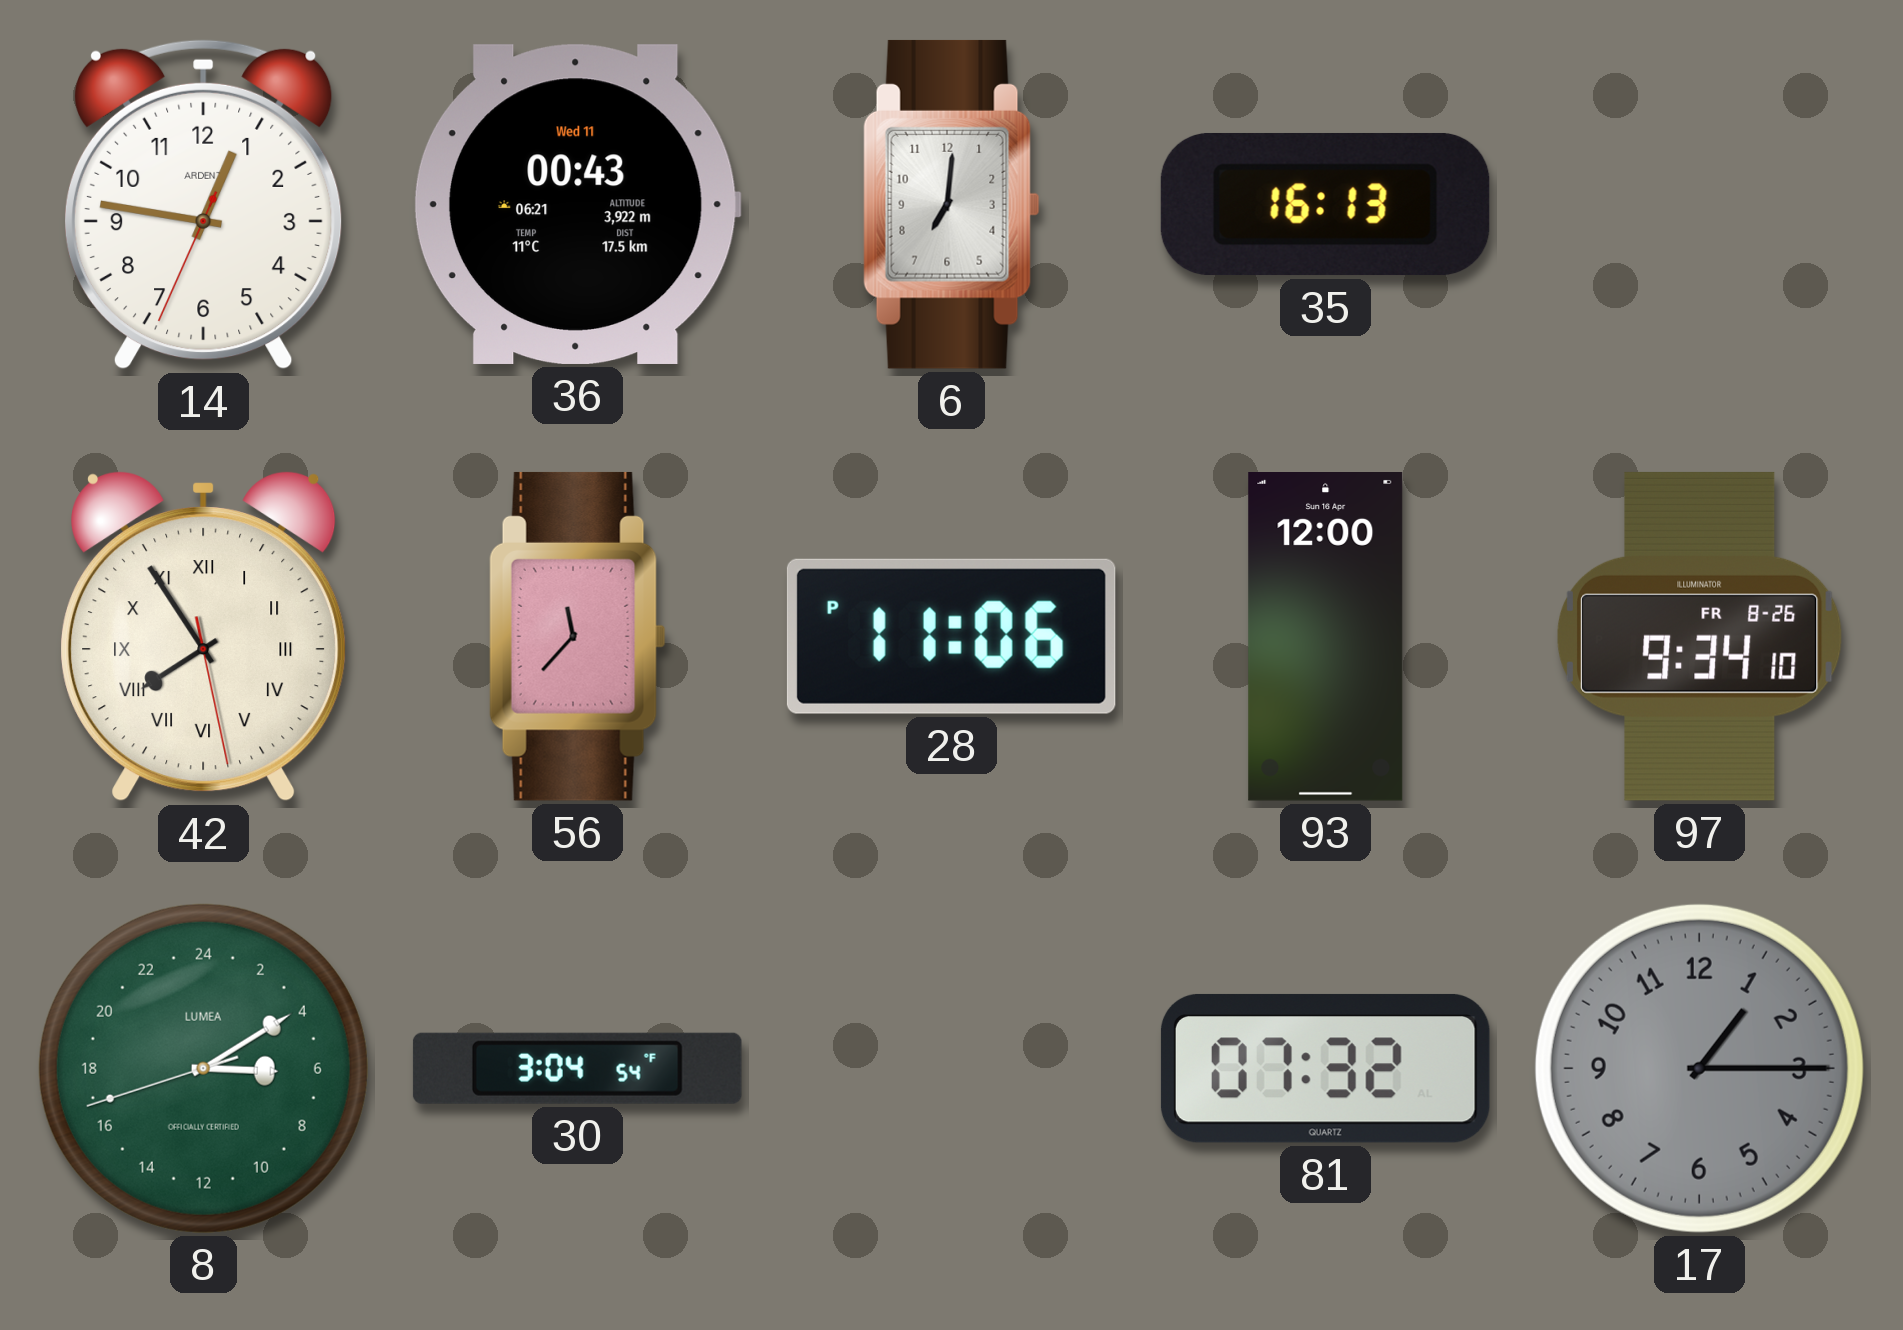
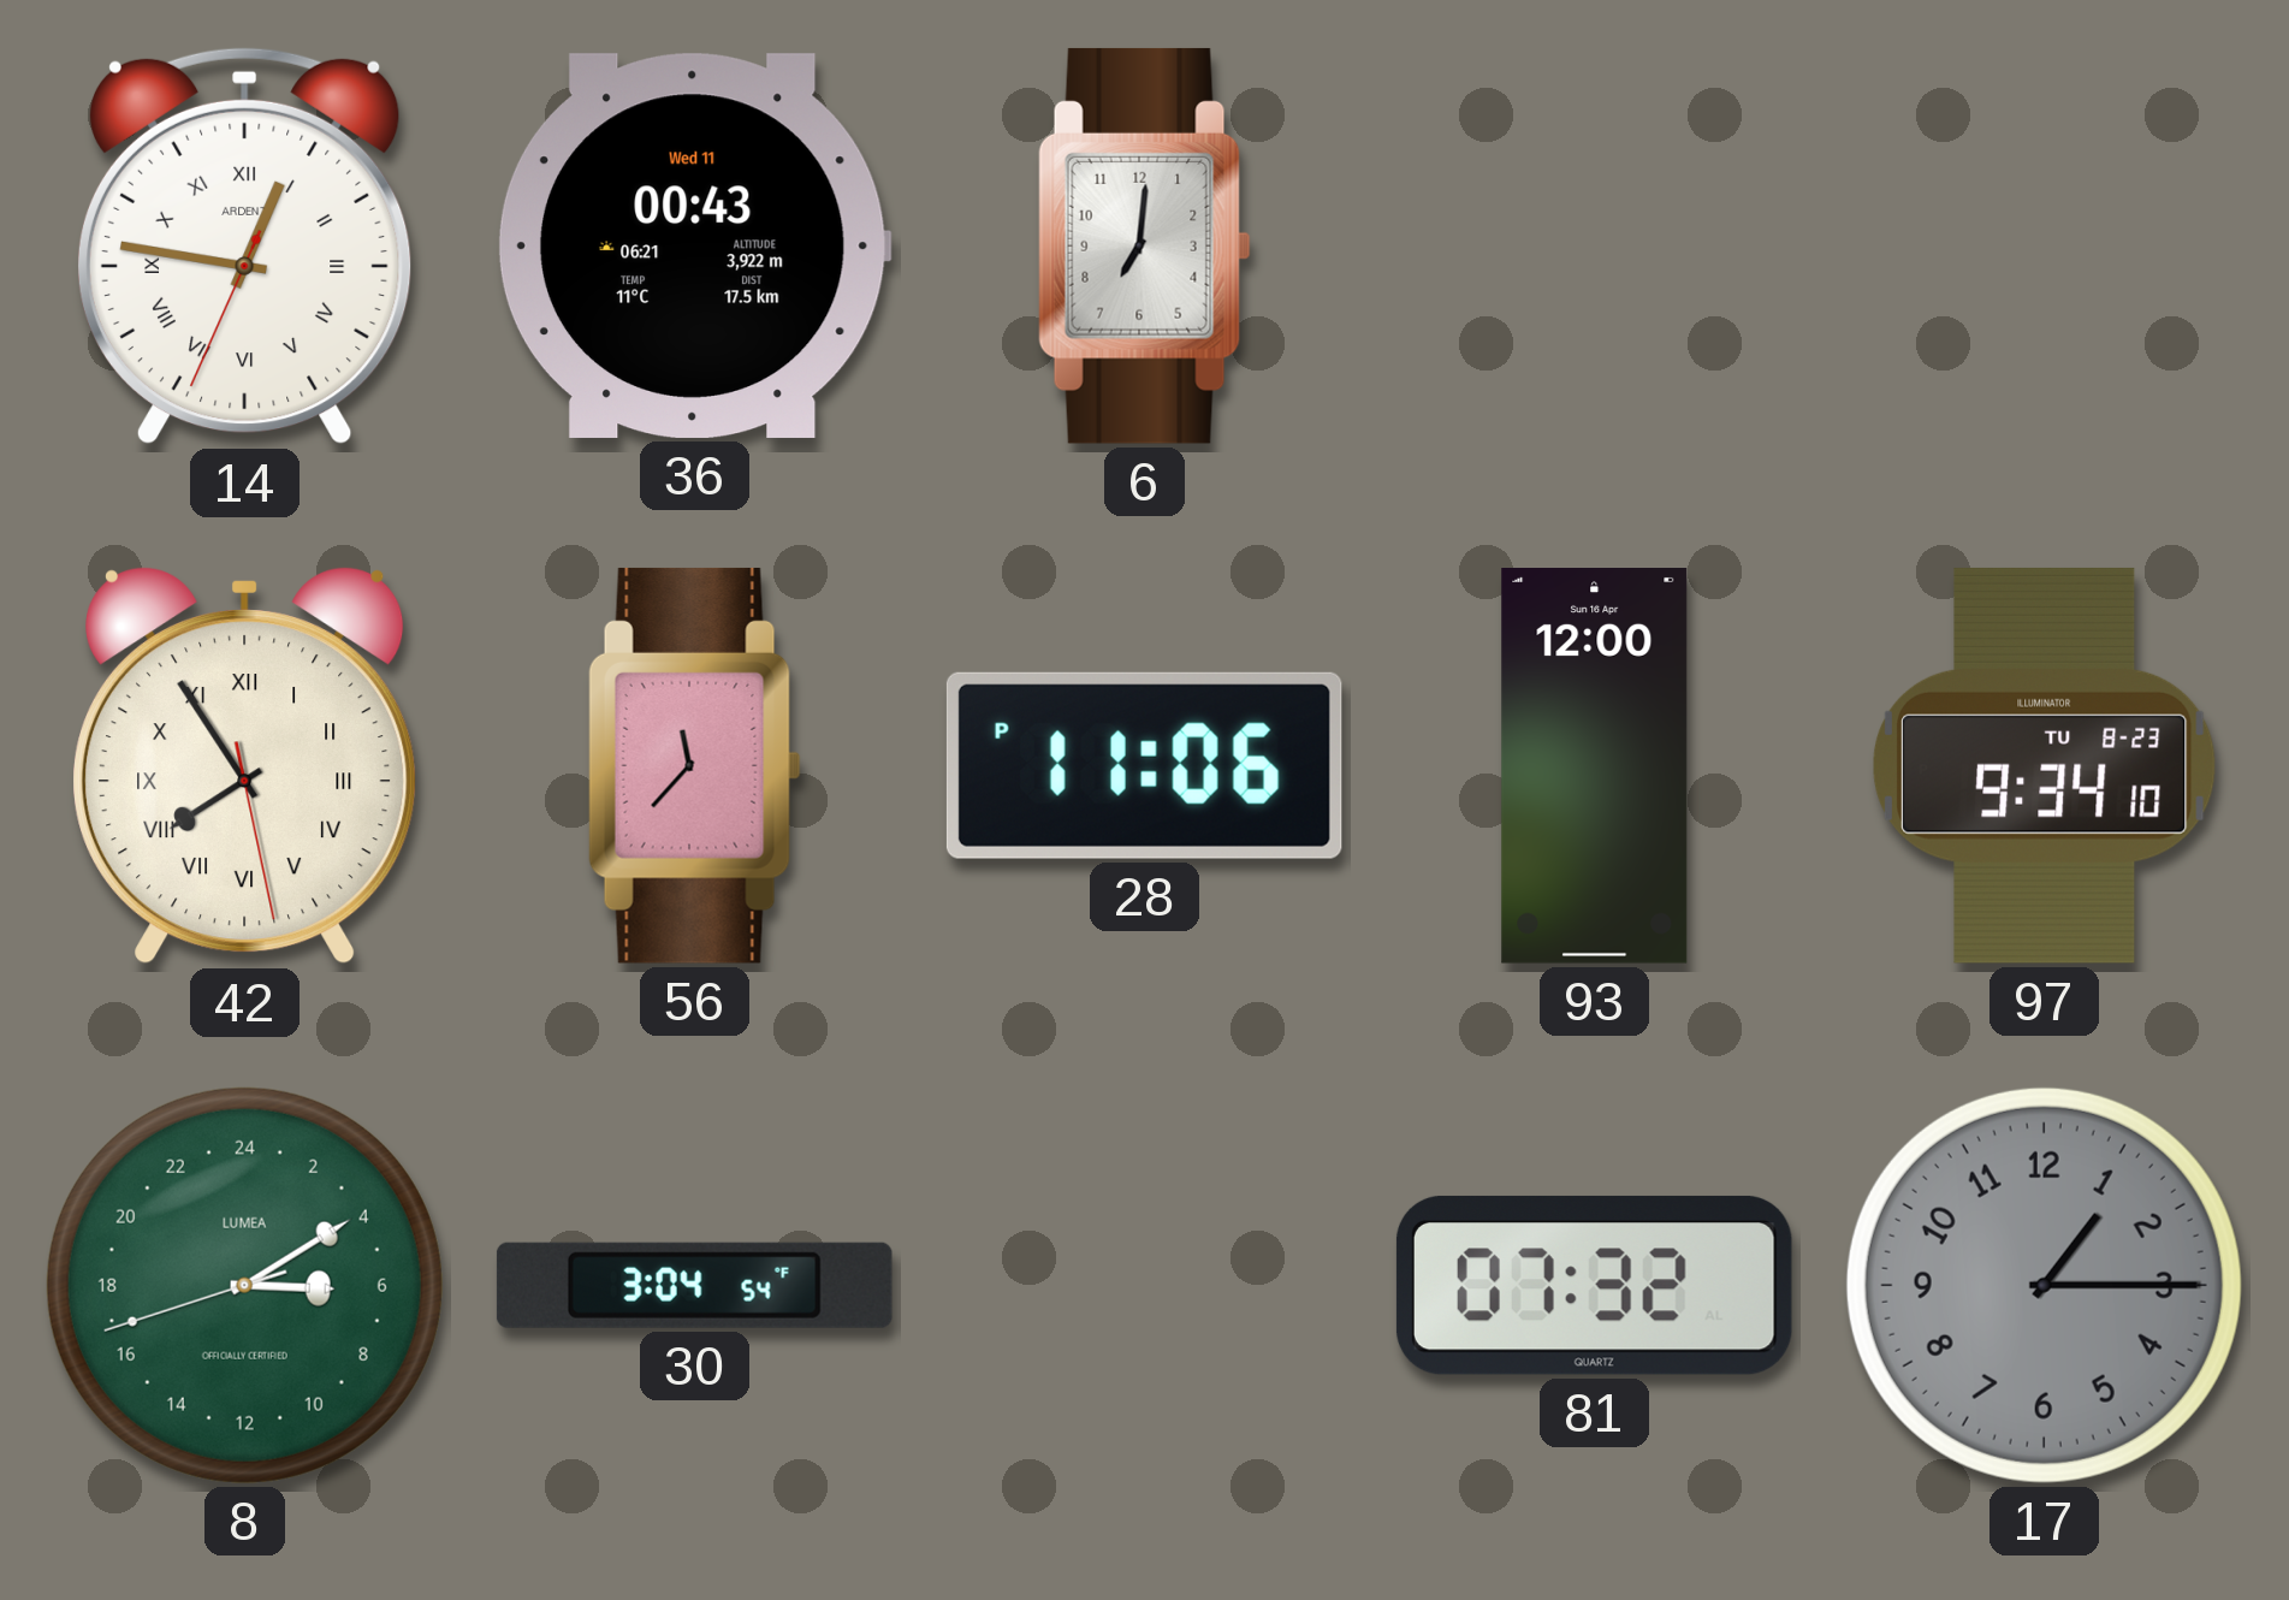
14 numerals: Arabic -> Roman (244, 247)
35: 16:13 -> none (1325, 204)
97 date: FR 8-26 -> TU 8-23 (2045, 765)
